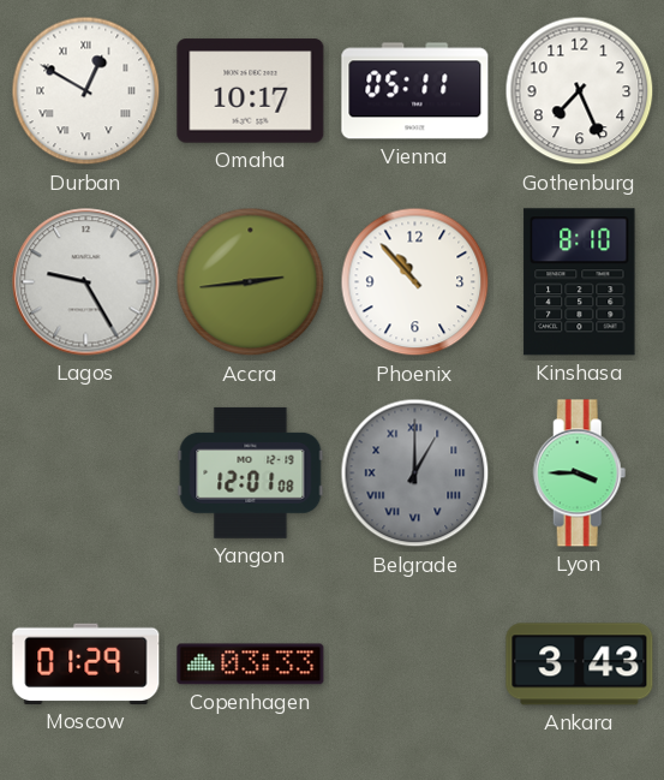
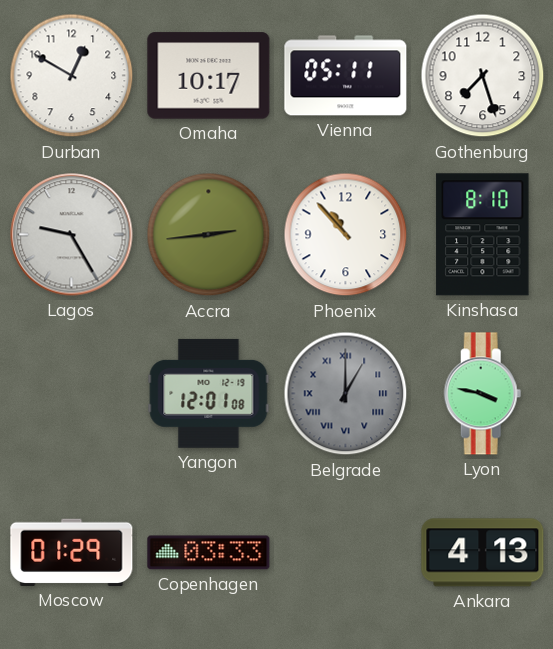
Durban numerals: Roman -> Arabic (72, 76)
Gothenburg: 7:26 -> 7:27 (483, 76)
Lyon: 3:45 -> 3:47 (483, 394)
Ankara: 3:43 -> 4:13 (483, 553)
